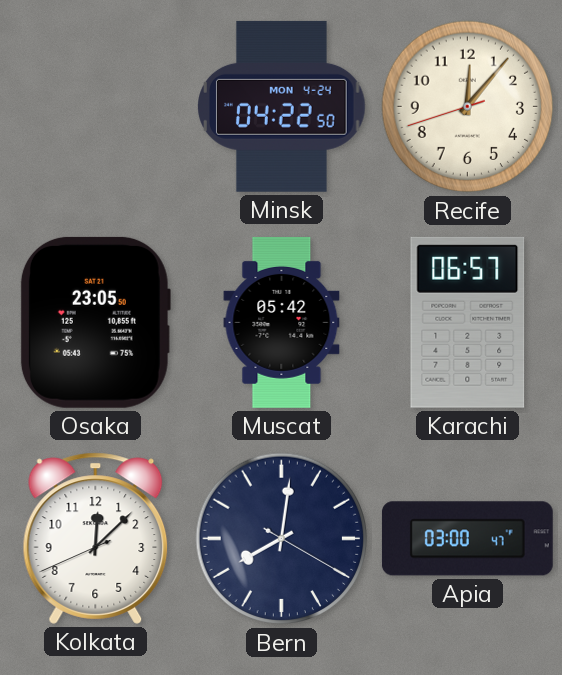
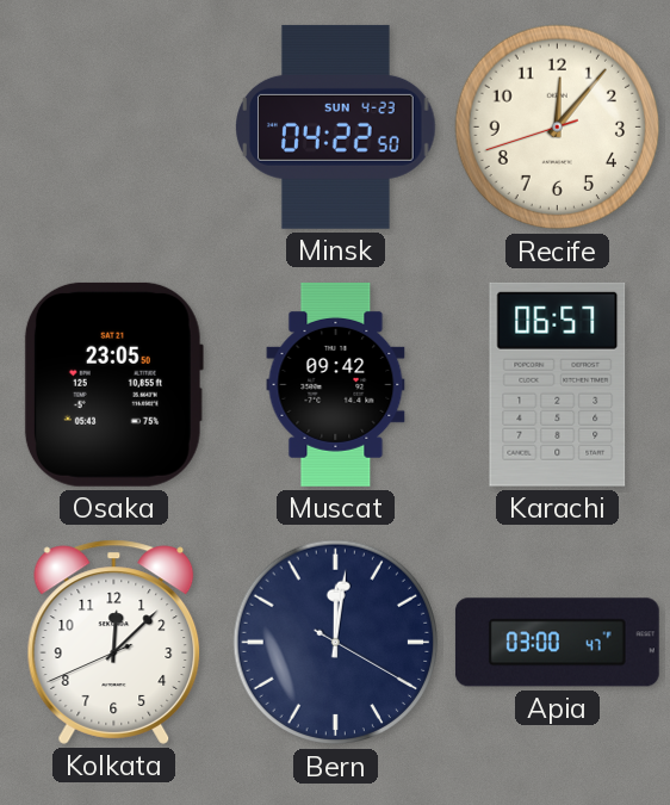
Minsk date: MON 4-24 -> SUN 4-23 (336, 126)
Muscat: 05:42 -> 09:42 (336, 384)
Bern: 8:01 -> 12:01 (336, 643)
